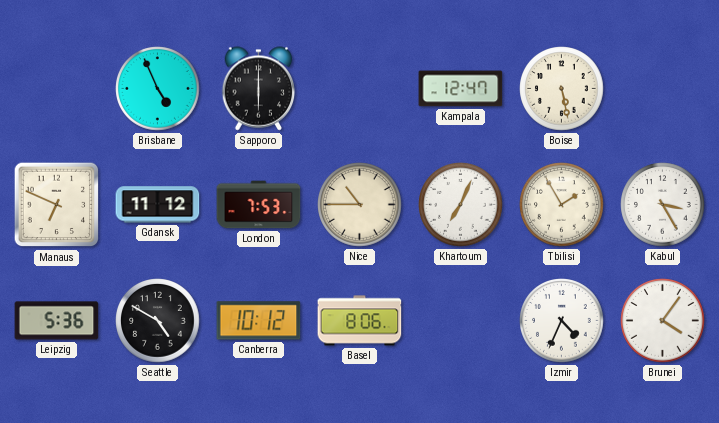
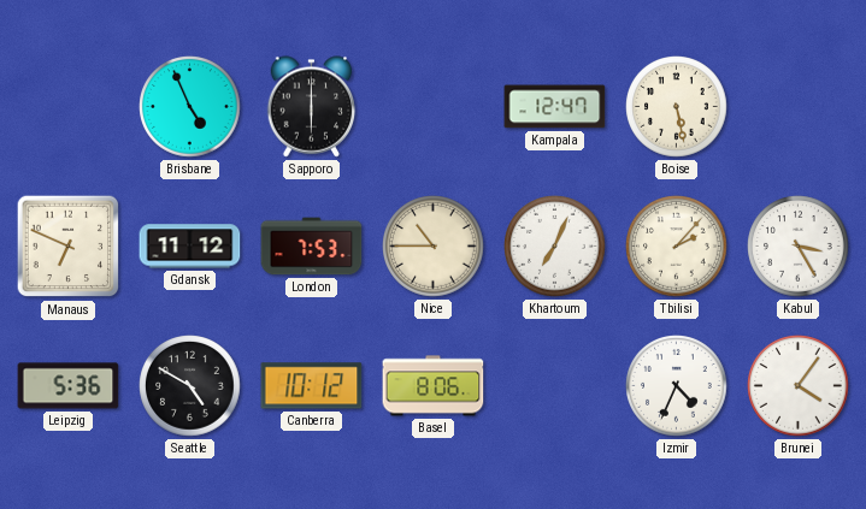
Tbilisi: 1:55 -> 2:07 (677, 247)
